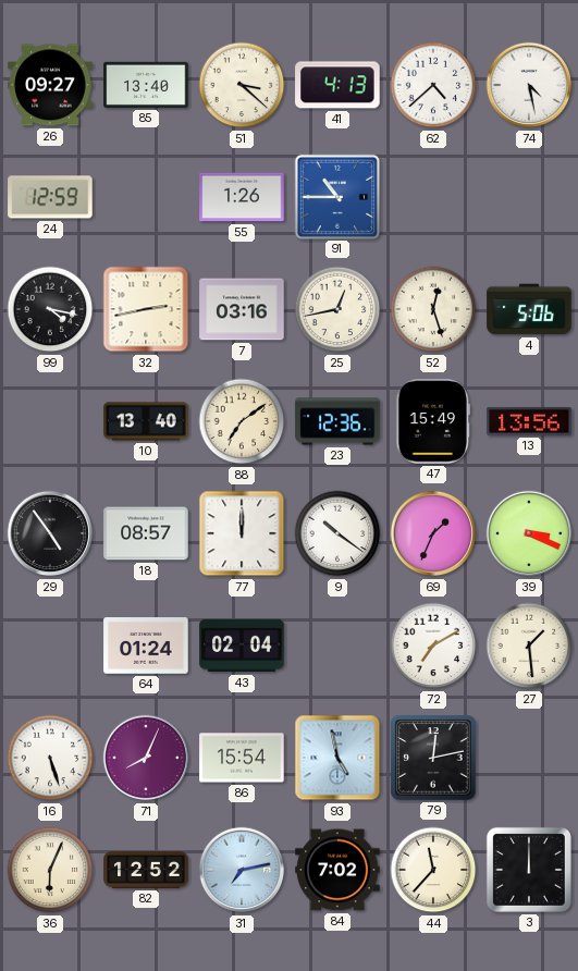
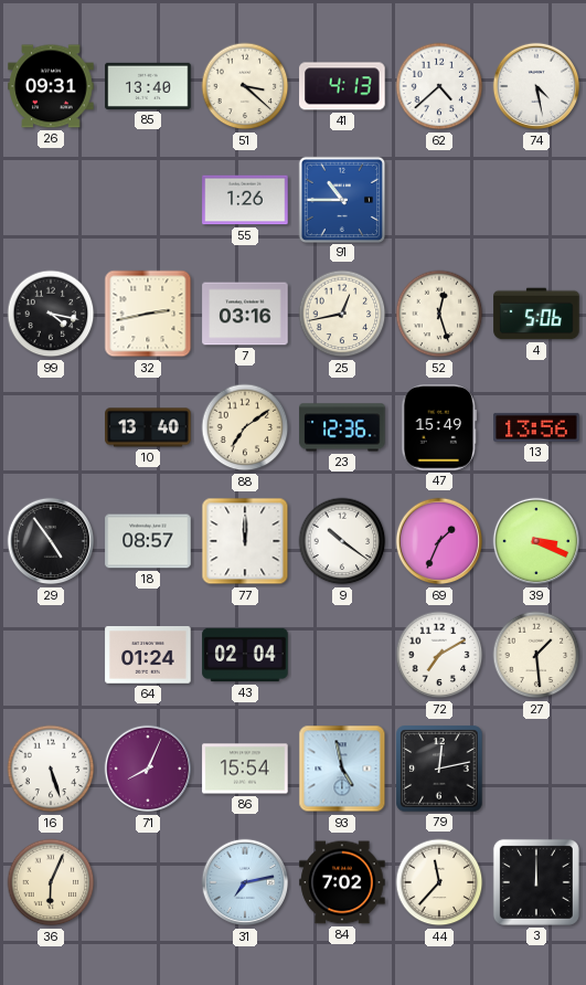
26: 09:27 -> 09:31 (51, 86)
24: 12:59 -> none (50, 197)
82: 12:52 -> none (146, 870)
